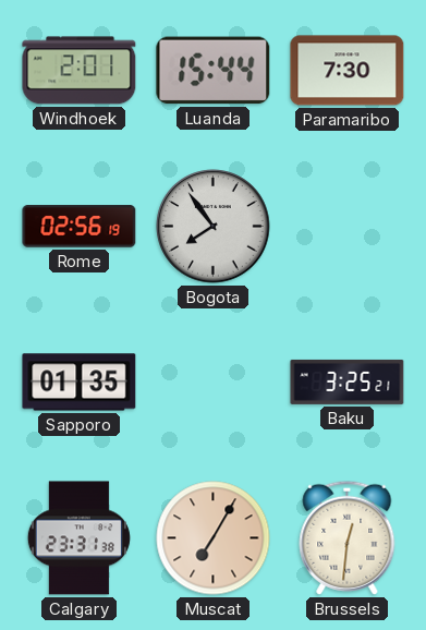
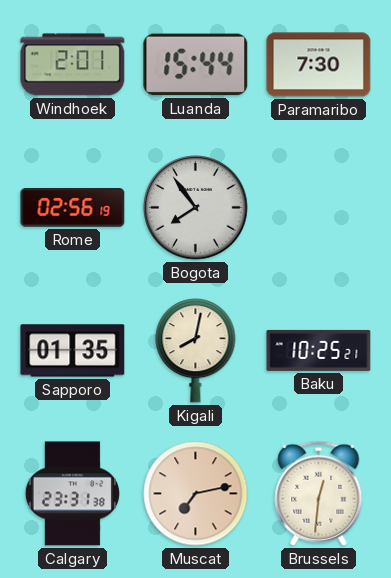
Kigali: none -> 8:02 (196, 351)
Baku: 3:25 -> 10:25 (319, 350)
Muscat: 7:05 -> 7:13 (196, 494)
